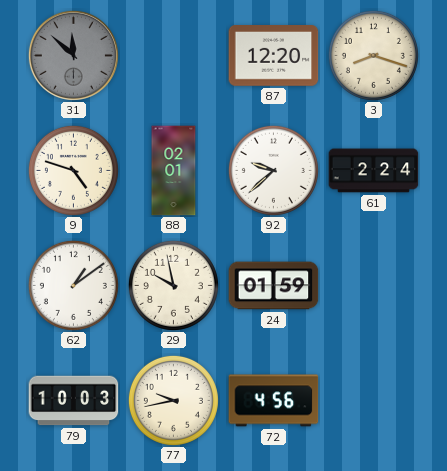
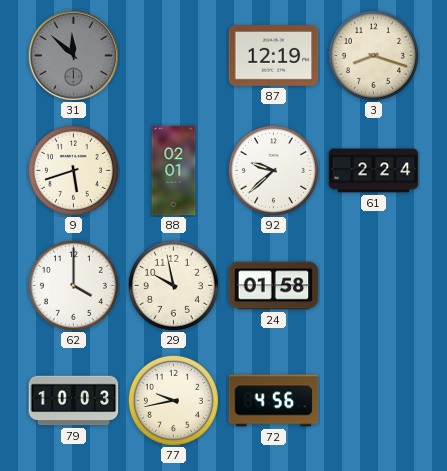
87: 12:20 -> 12:19 (274, 56)
9: 4:48 -> 5:42 (73, 170)
62: 1:09 -> 4:00 (73, 285)
24: 01:59 -> 01:58 (274, 286)
